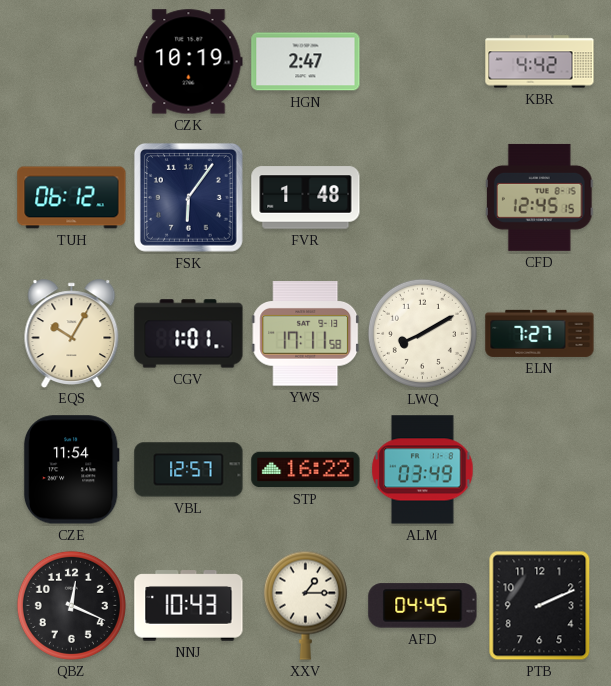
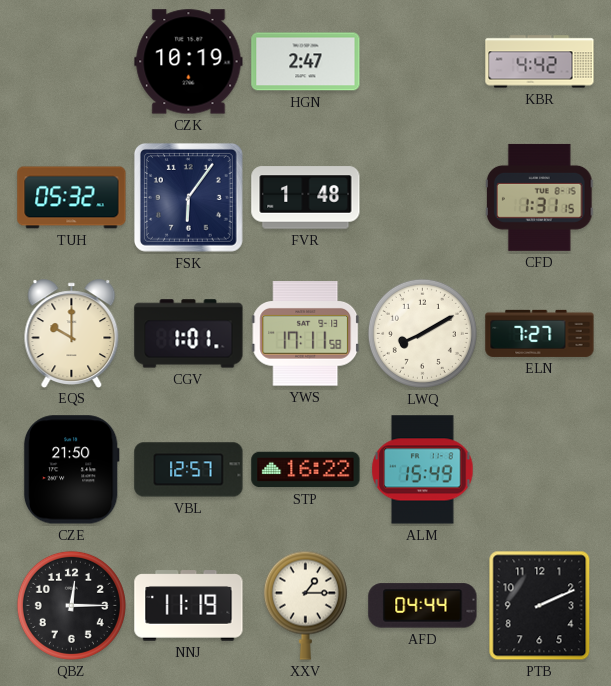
TUH: 06:12 -> 05:32 (72, 198)
CFD: 12:45 -> 1:31 (540, 197)
EQS: 10:05 -> 10:00 (72, 333)
CZE: 11:54 -> 21:50 (71, 470)
ALM: 03:49 -> 15:49 (423, 470)
QBZ: 12:19 -> 12:15 (71, 605)
NNJ: 10:43 -> 11:19 (189, 606)
AFD: 04:45 -> 04:44 (423, 606)
